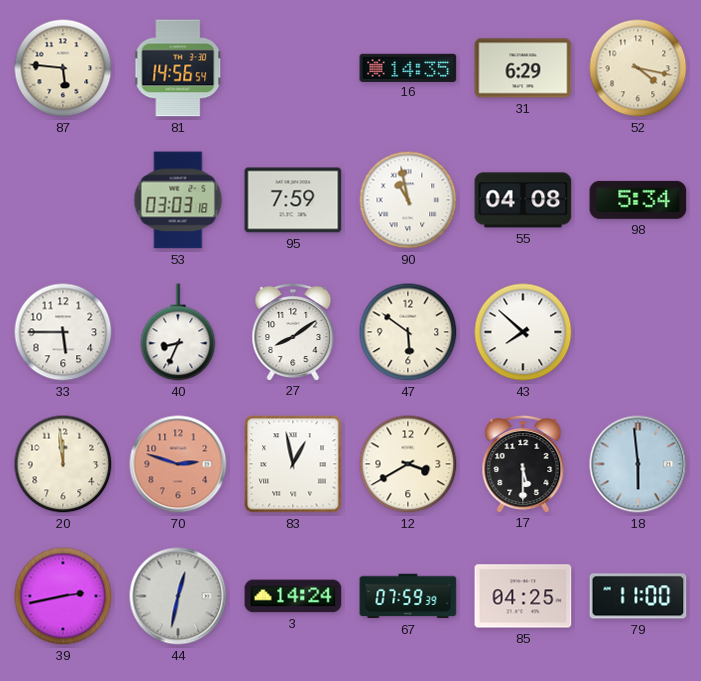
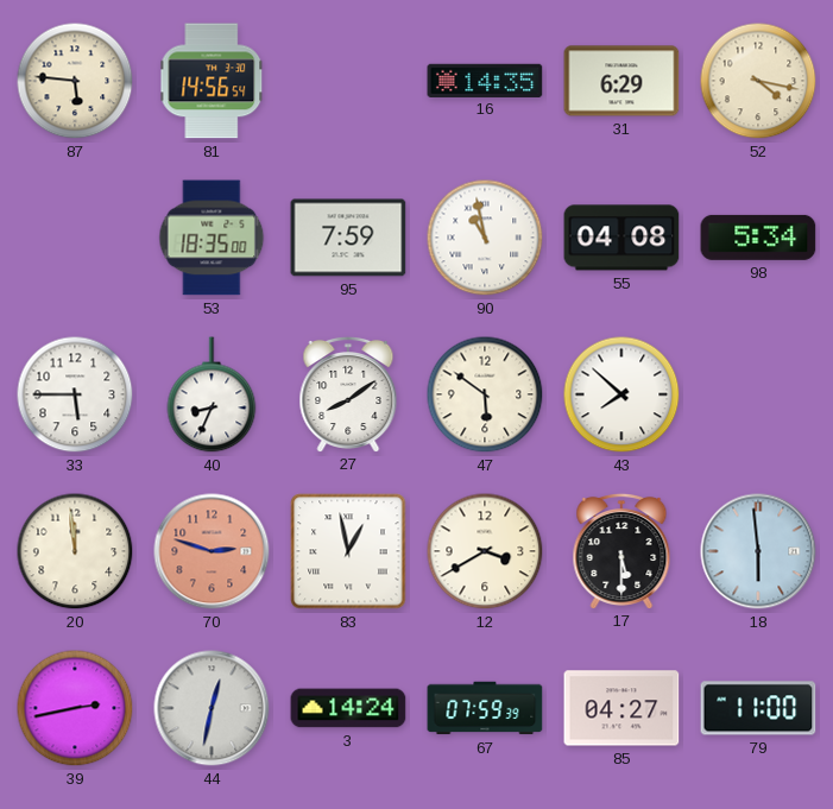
53: 03:03 -> 18:35 (212, 238)
85: 04:25 -> 04:27 (621, 708)
